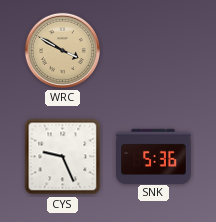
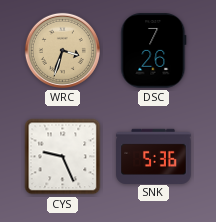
WRC: 3:50 -> 3:33 (62, 50)
DSC: none -> 7:26 (154, 51)
